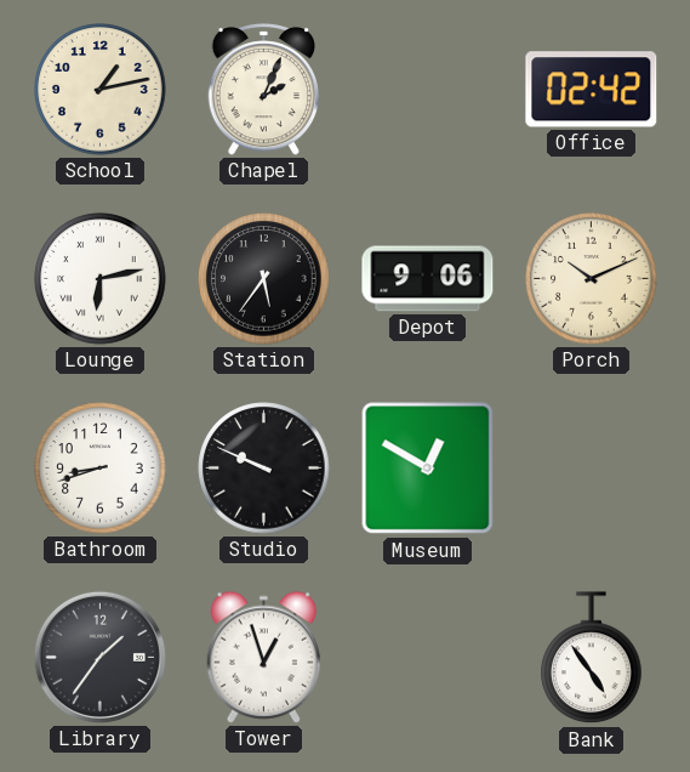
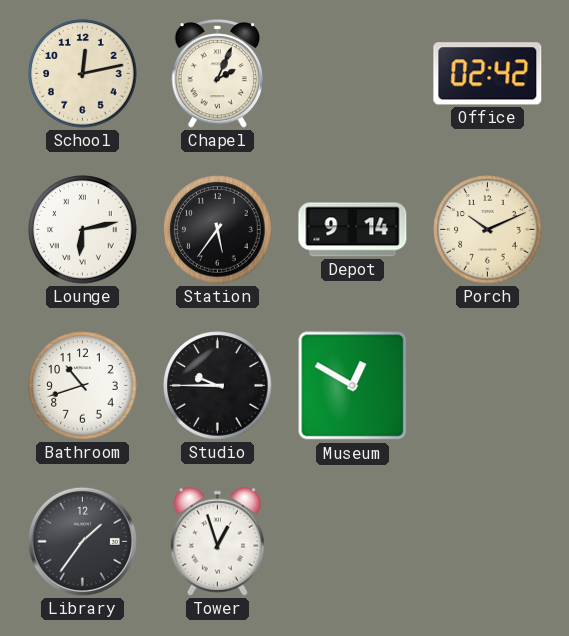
School: 1:13 -> 12:13 (83, 74)
Depot: 9:06 -> 9:14 (353, 230)
Bathroom: 8:42 -> 10:42 (83, 386)
Studio: 9:49 -> 9:45 (218, 386)
Bank: 4:54 -> none (592, 658)
